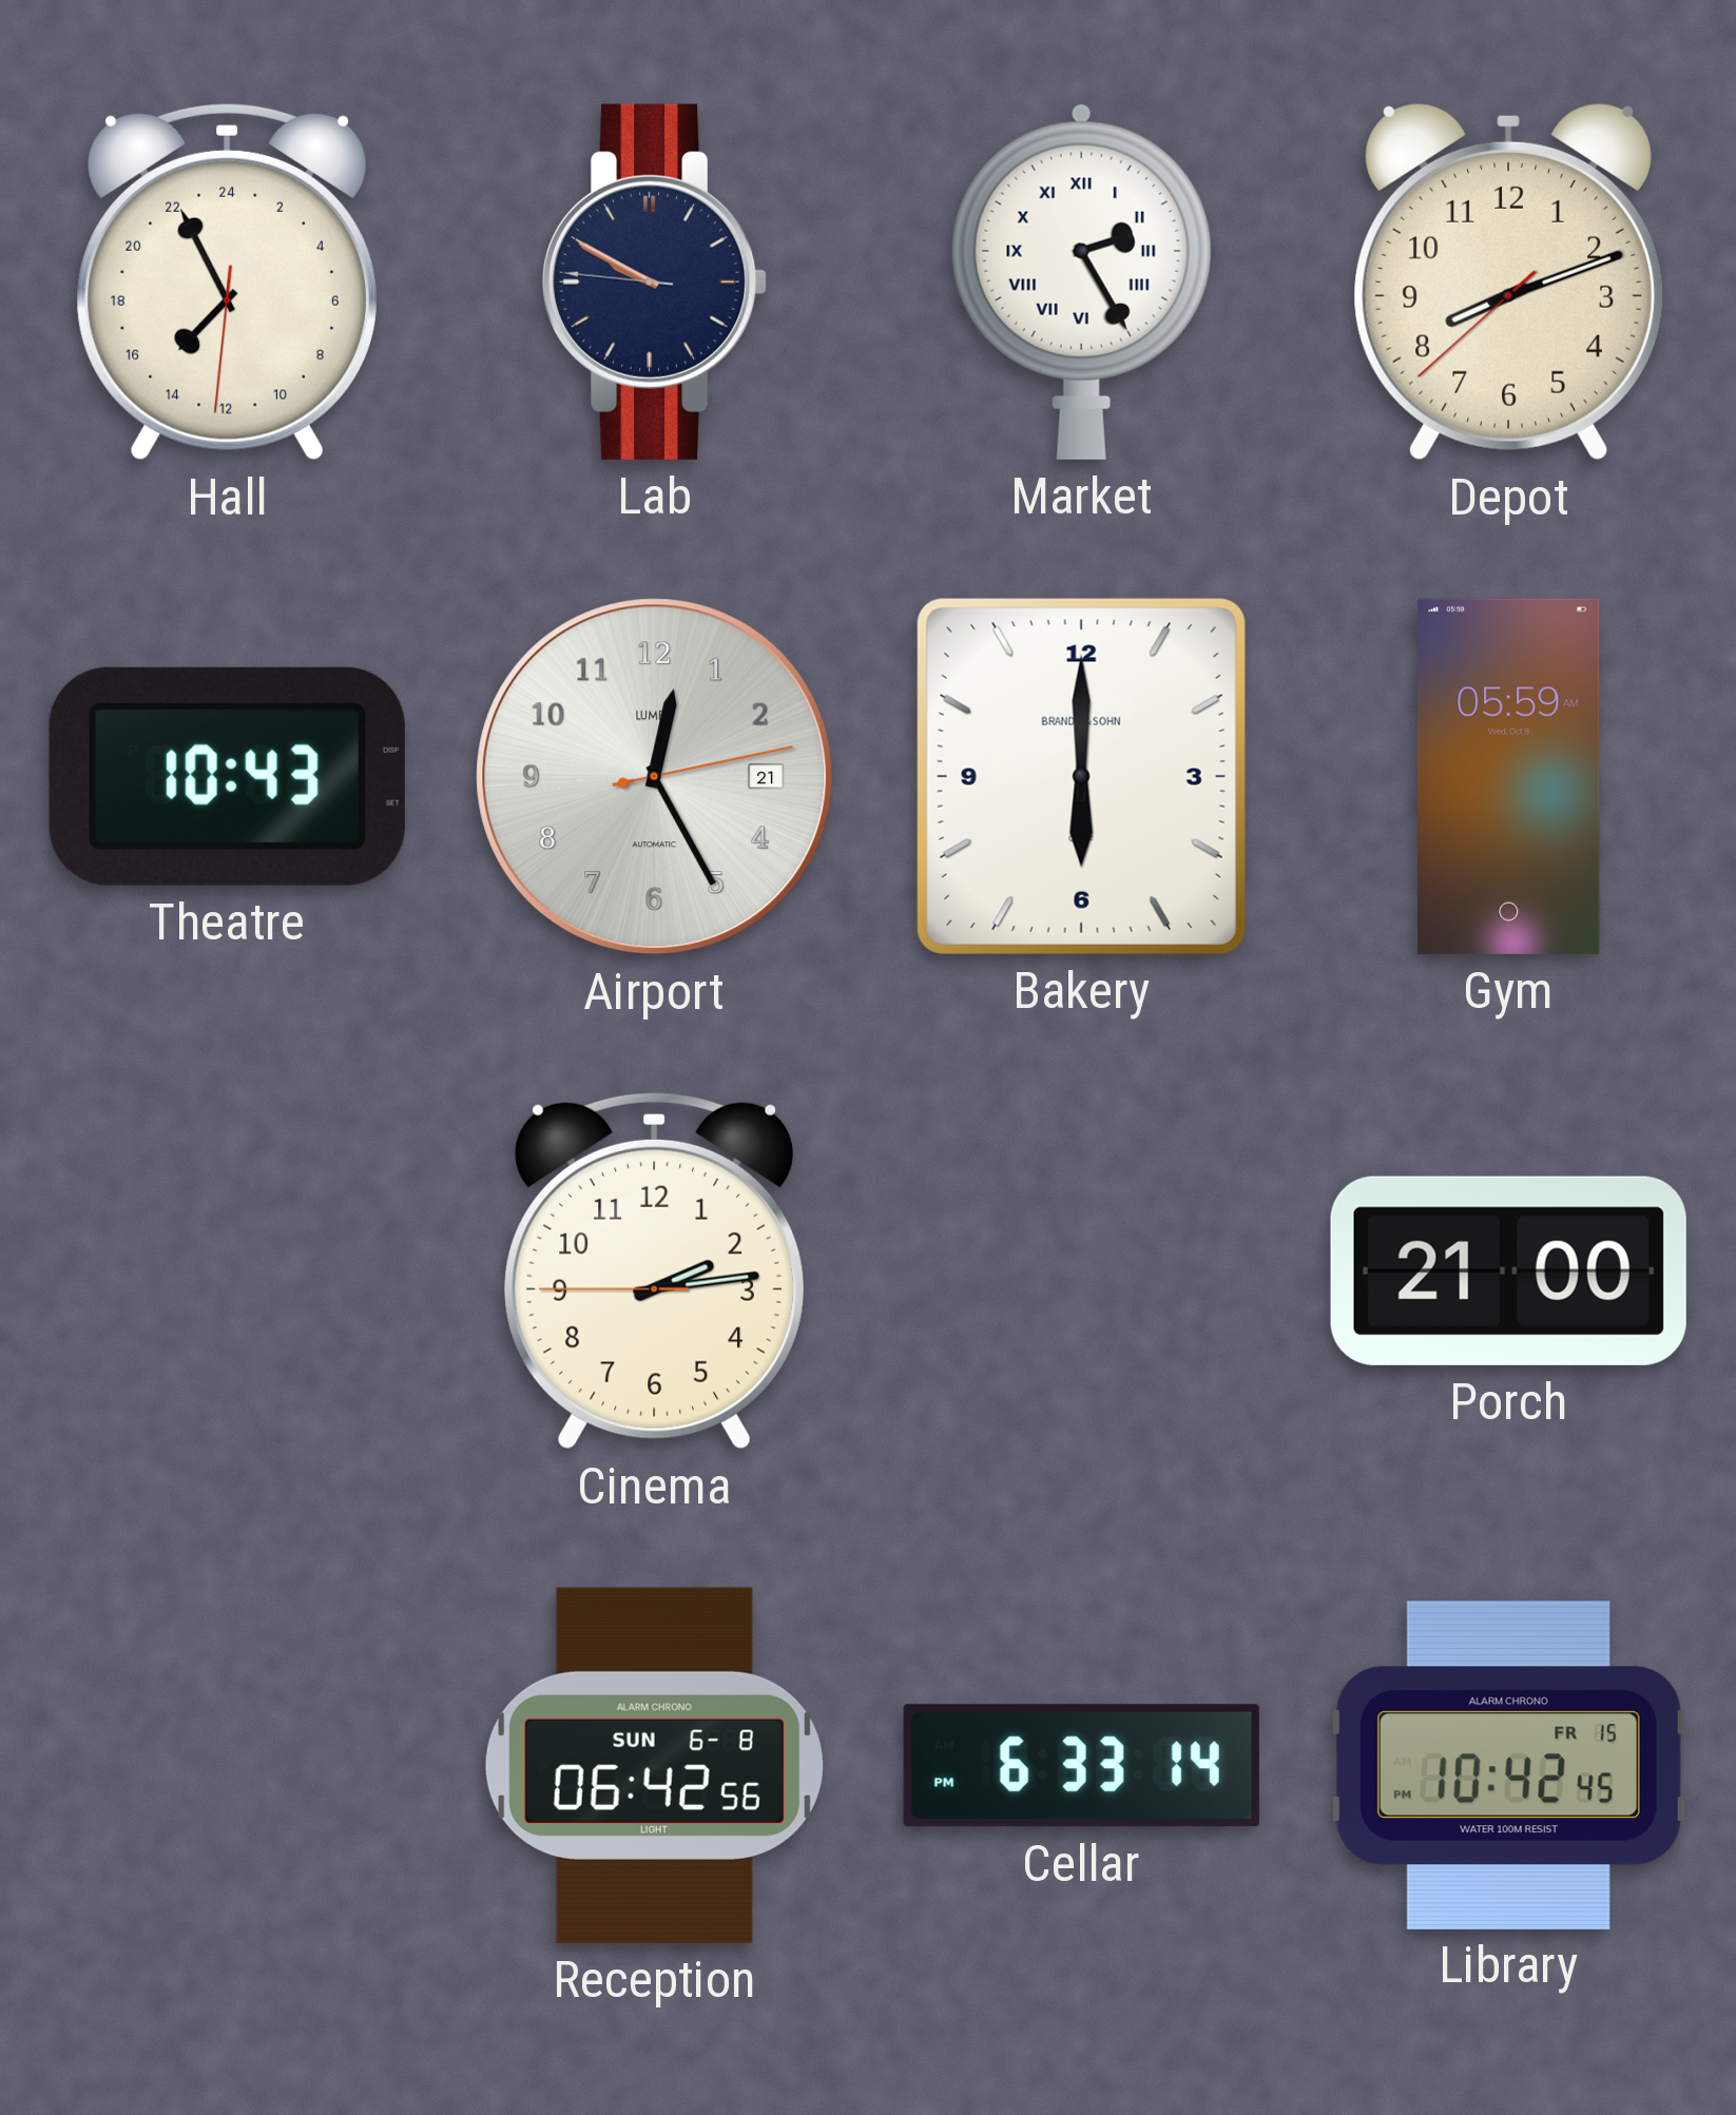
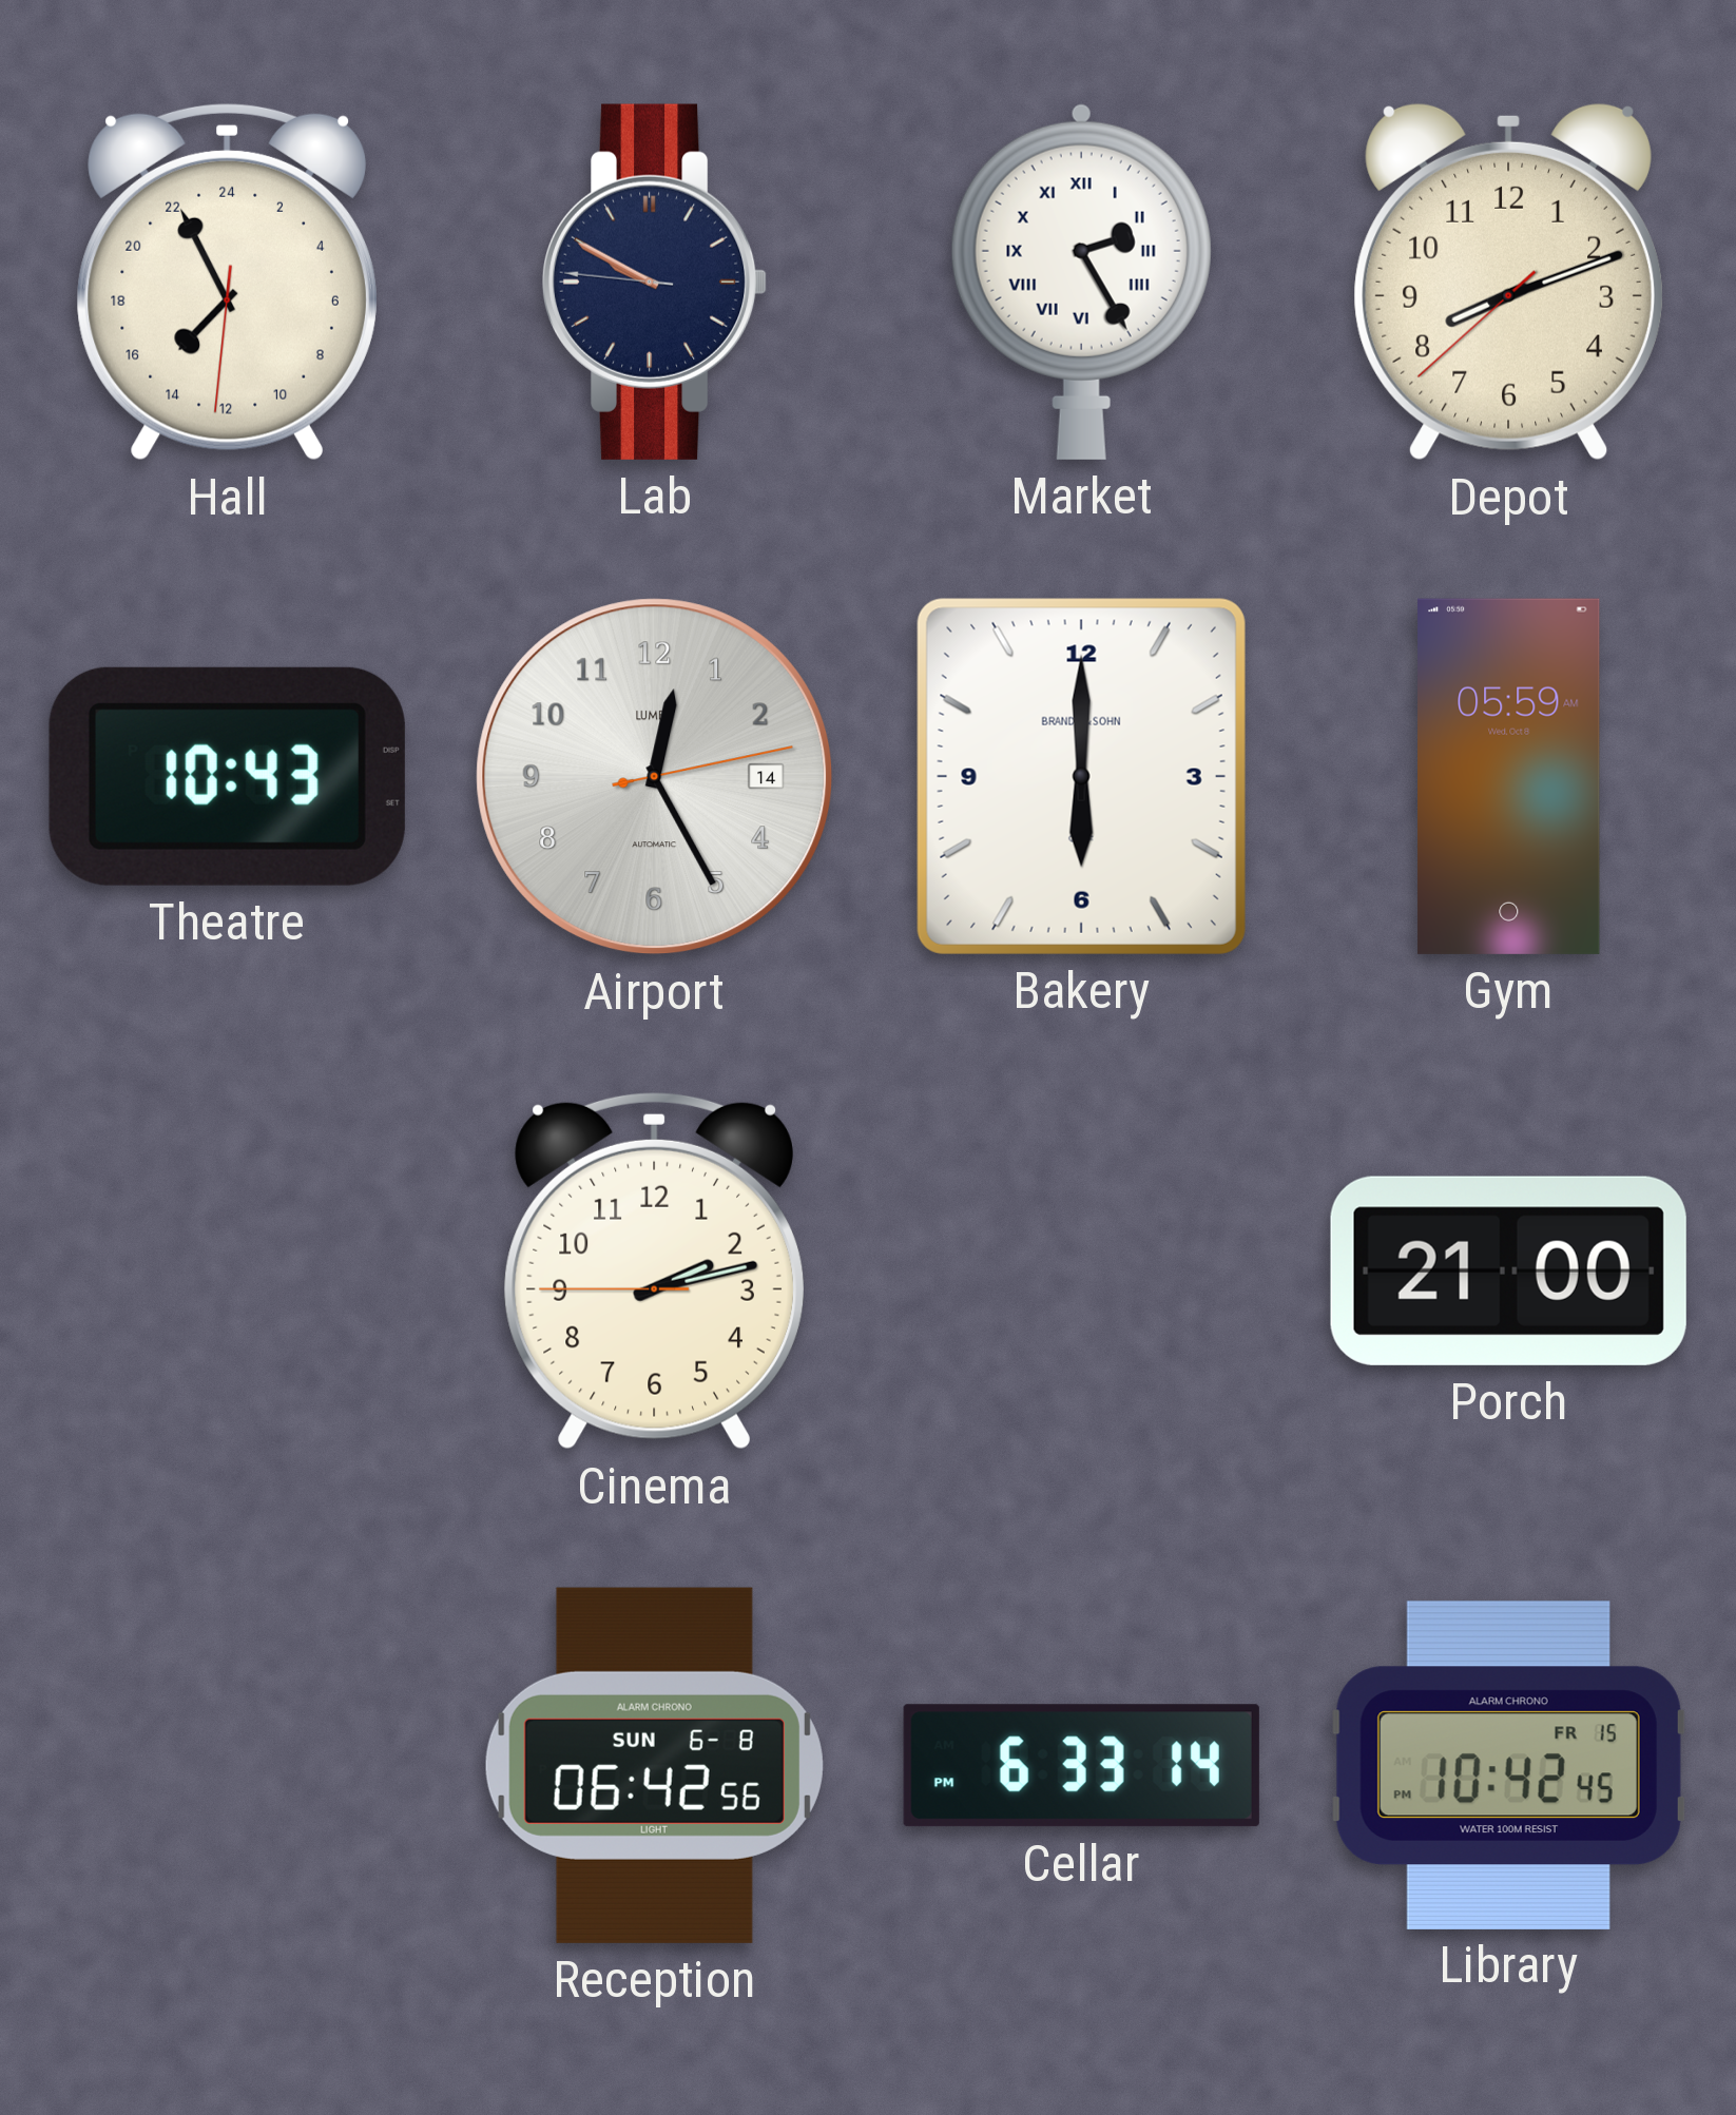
Airport date: 21 -> 14 (655, 777)
Cinema: 2:13 -> 2:12 (654, 1270)
